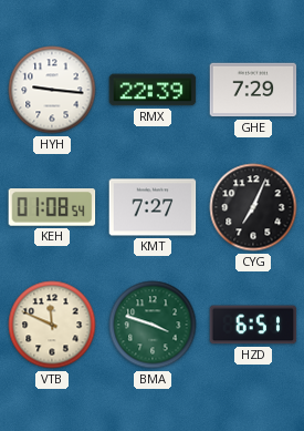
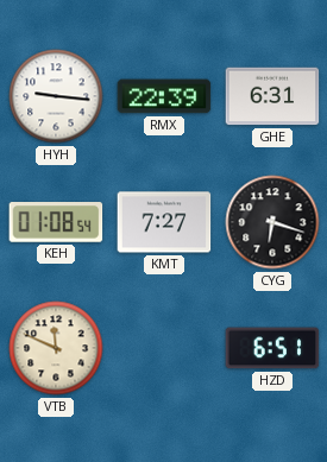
GHE: 7:29 -> 6:31 (272, 96)
CYG: 7:04 -> 6:18 (272, 222)
BMA: 3:48 -> none (153, 325)
